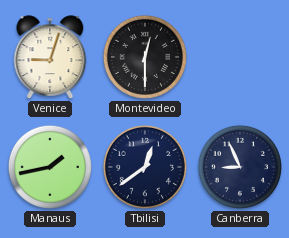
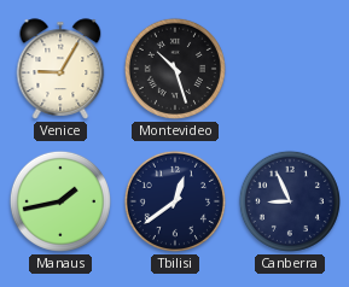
Venice: 9:03 -> 9:05 (60, 69)
Montevideo: 12:30 -> 10:27 (175, 69)
